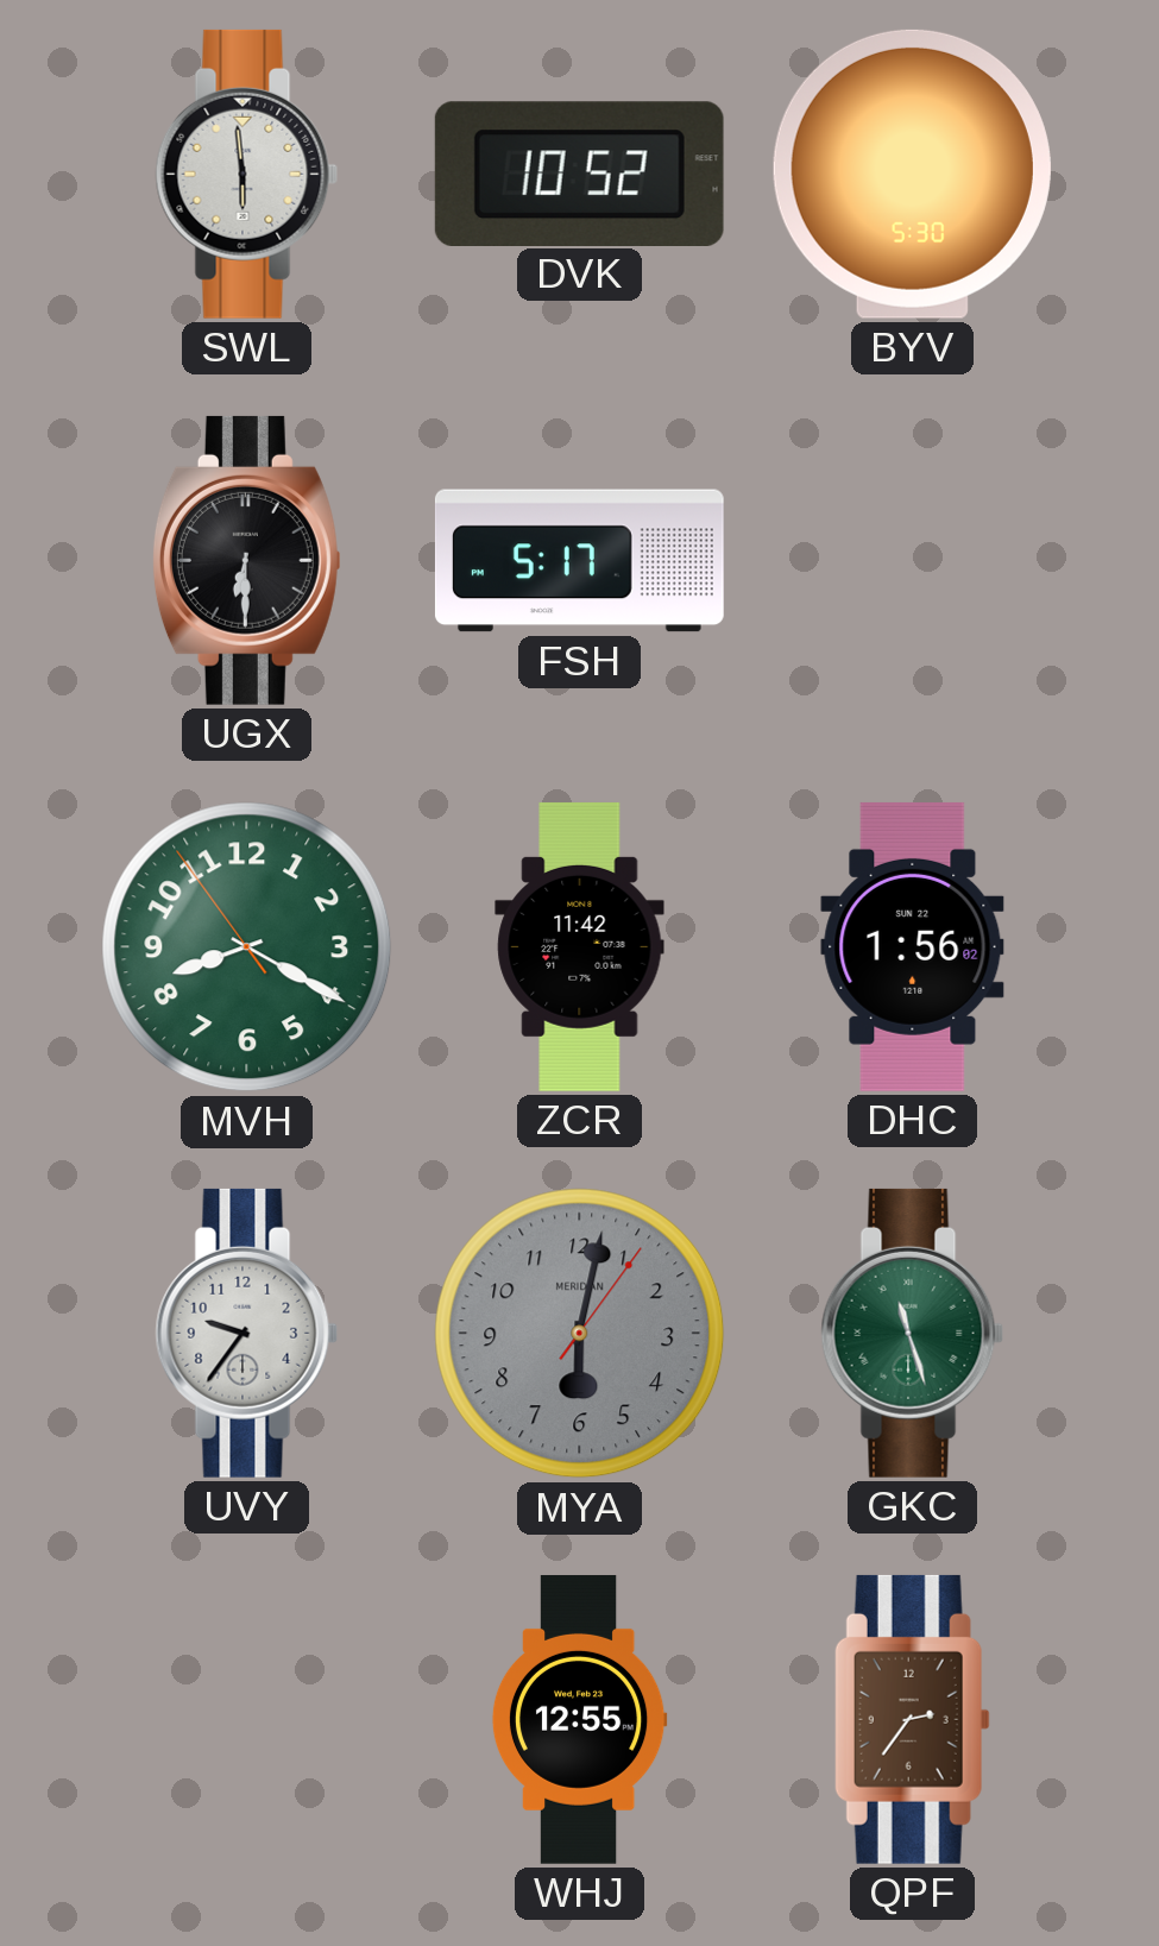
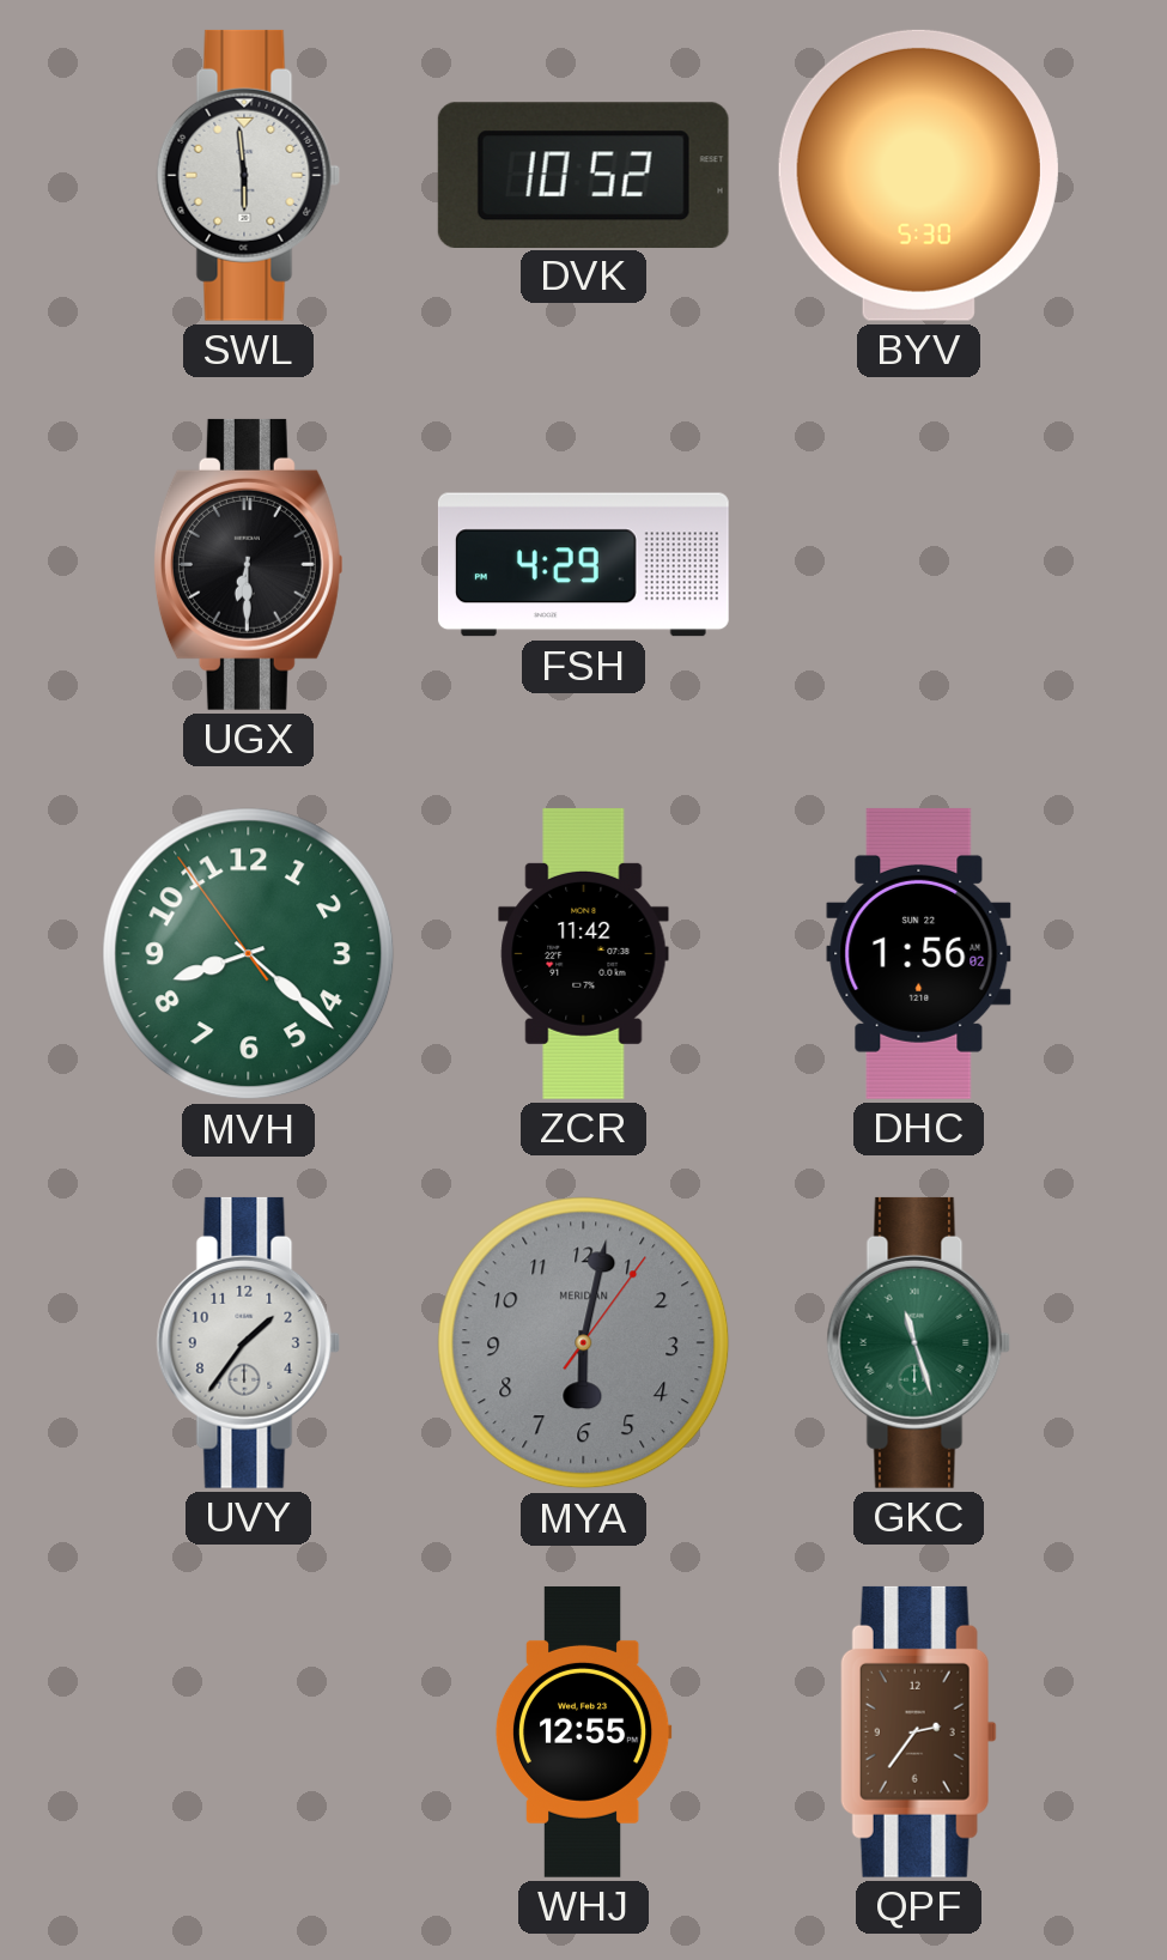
FSH: 5:17 -> 4:29 (583, 565)
MVH: 8:19 -> 8:21 (249, 954)
UVY: 9:36 -> 1:36 (249, 1342)
